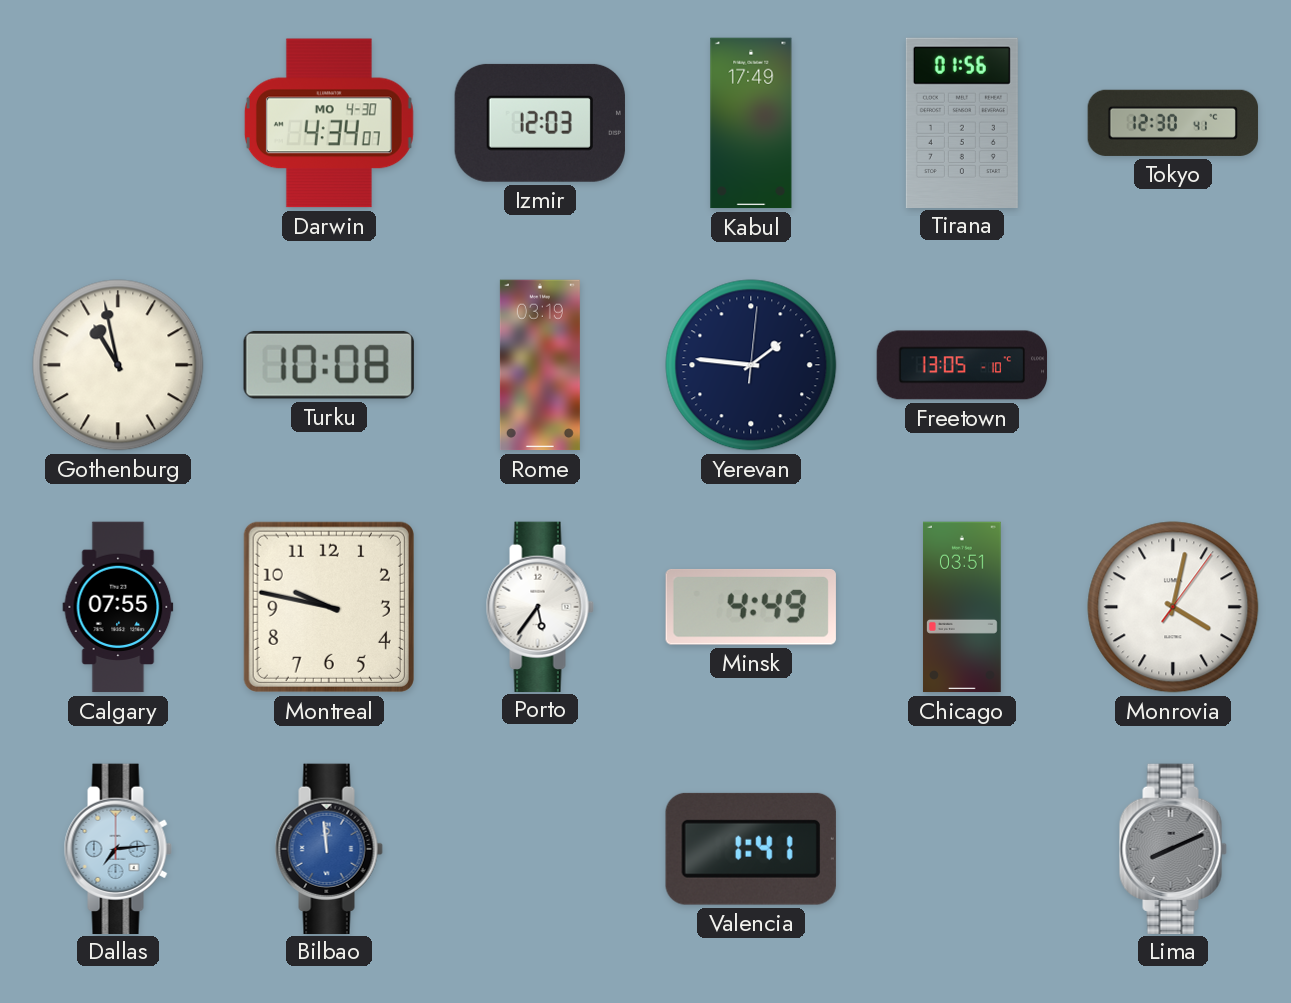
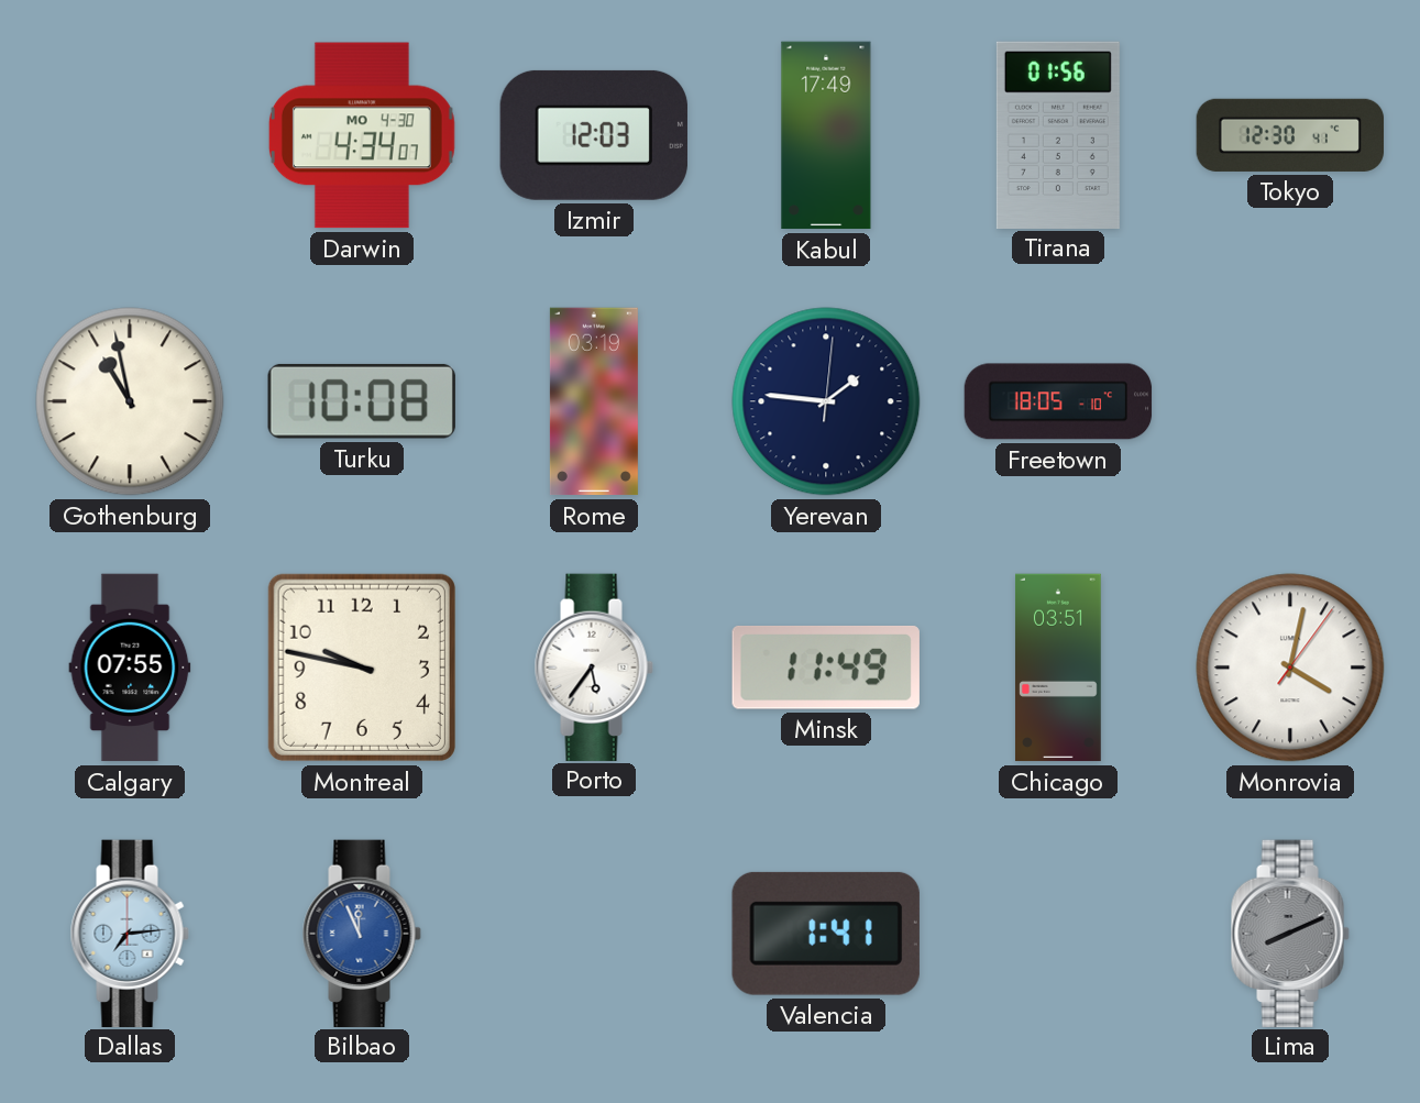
Freetown: 13:05 -> 18:05 (1058, 401)
Minsk: 4:49 -> 11:49 (826, 668)
Bilbao: 11:59 -> 11:56 (362, 933)
